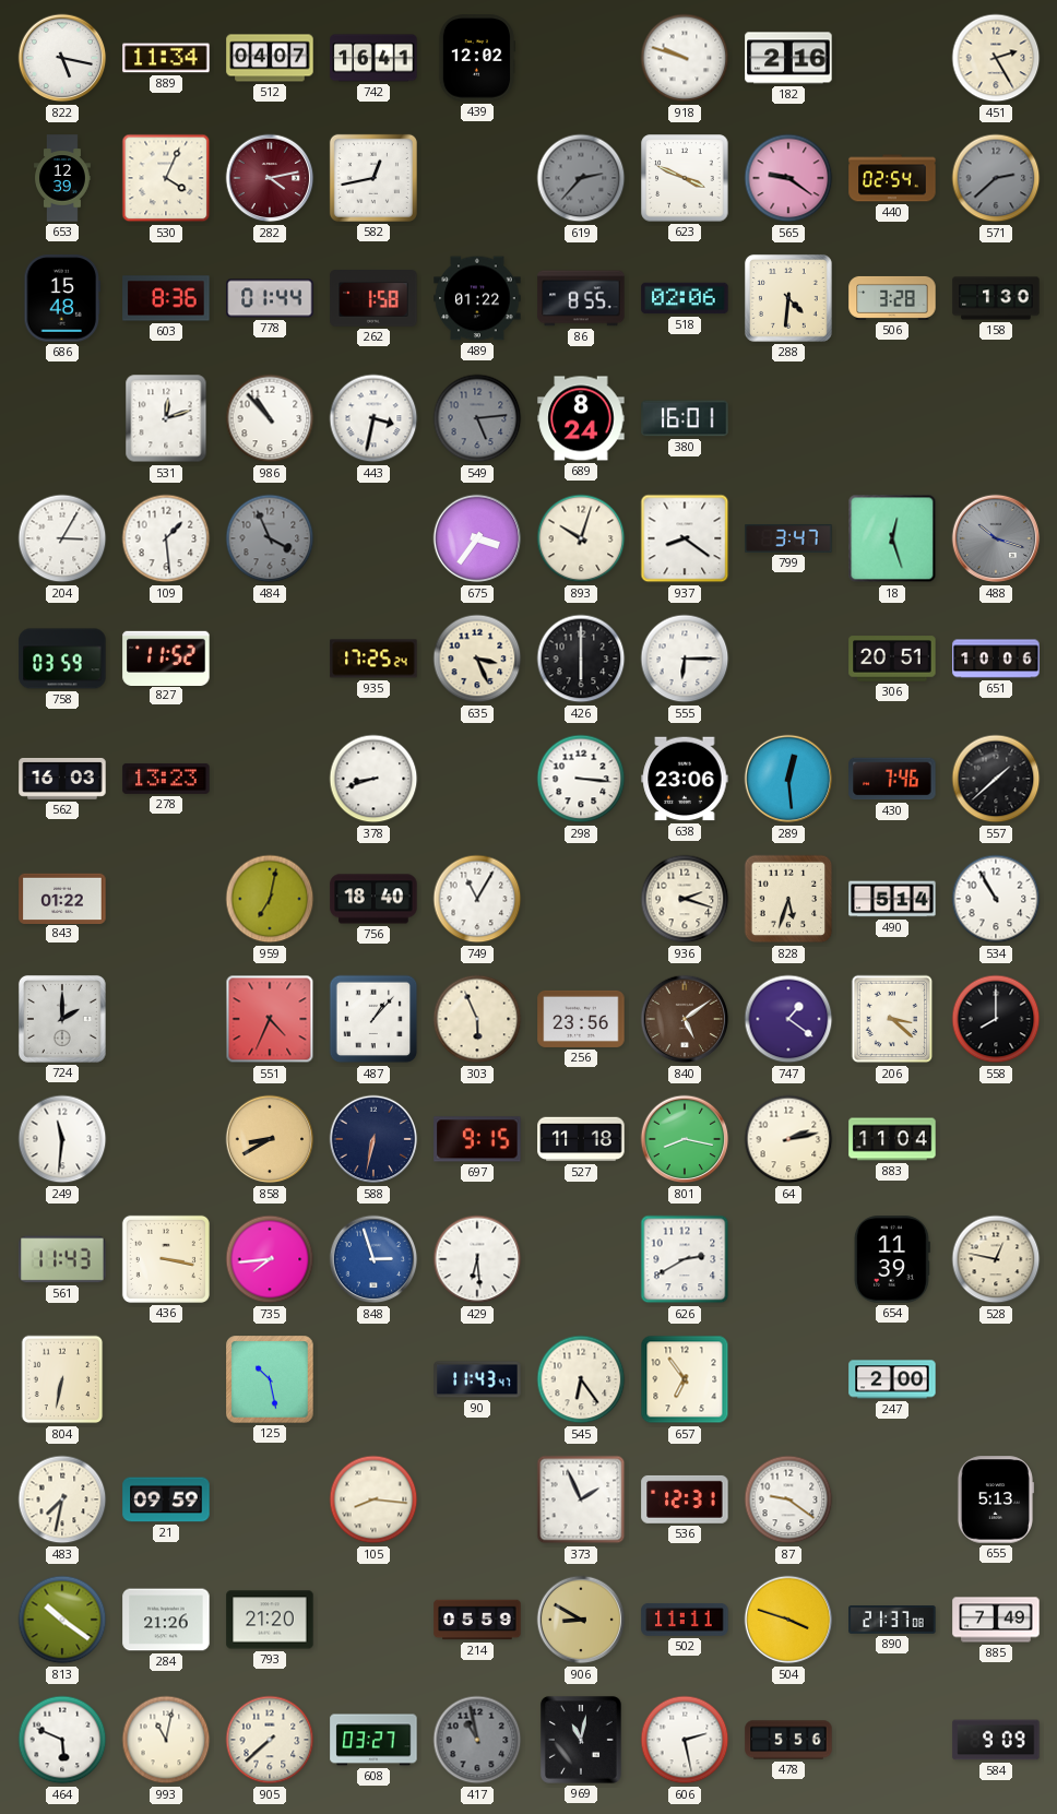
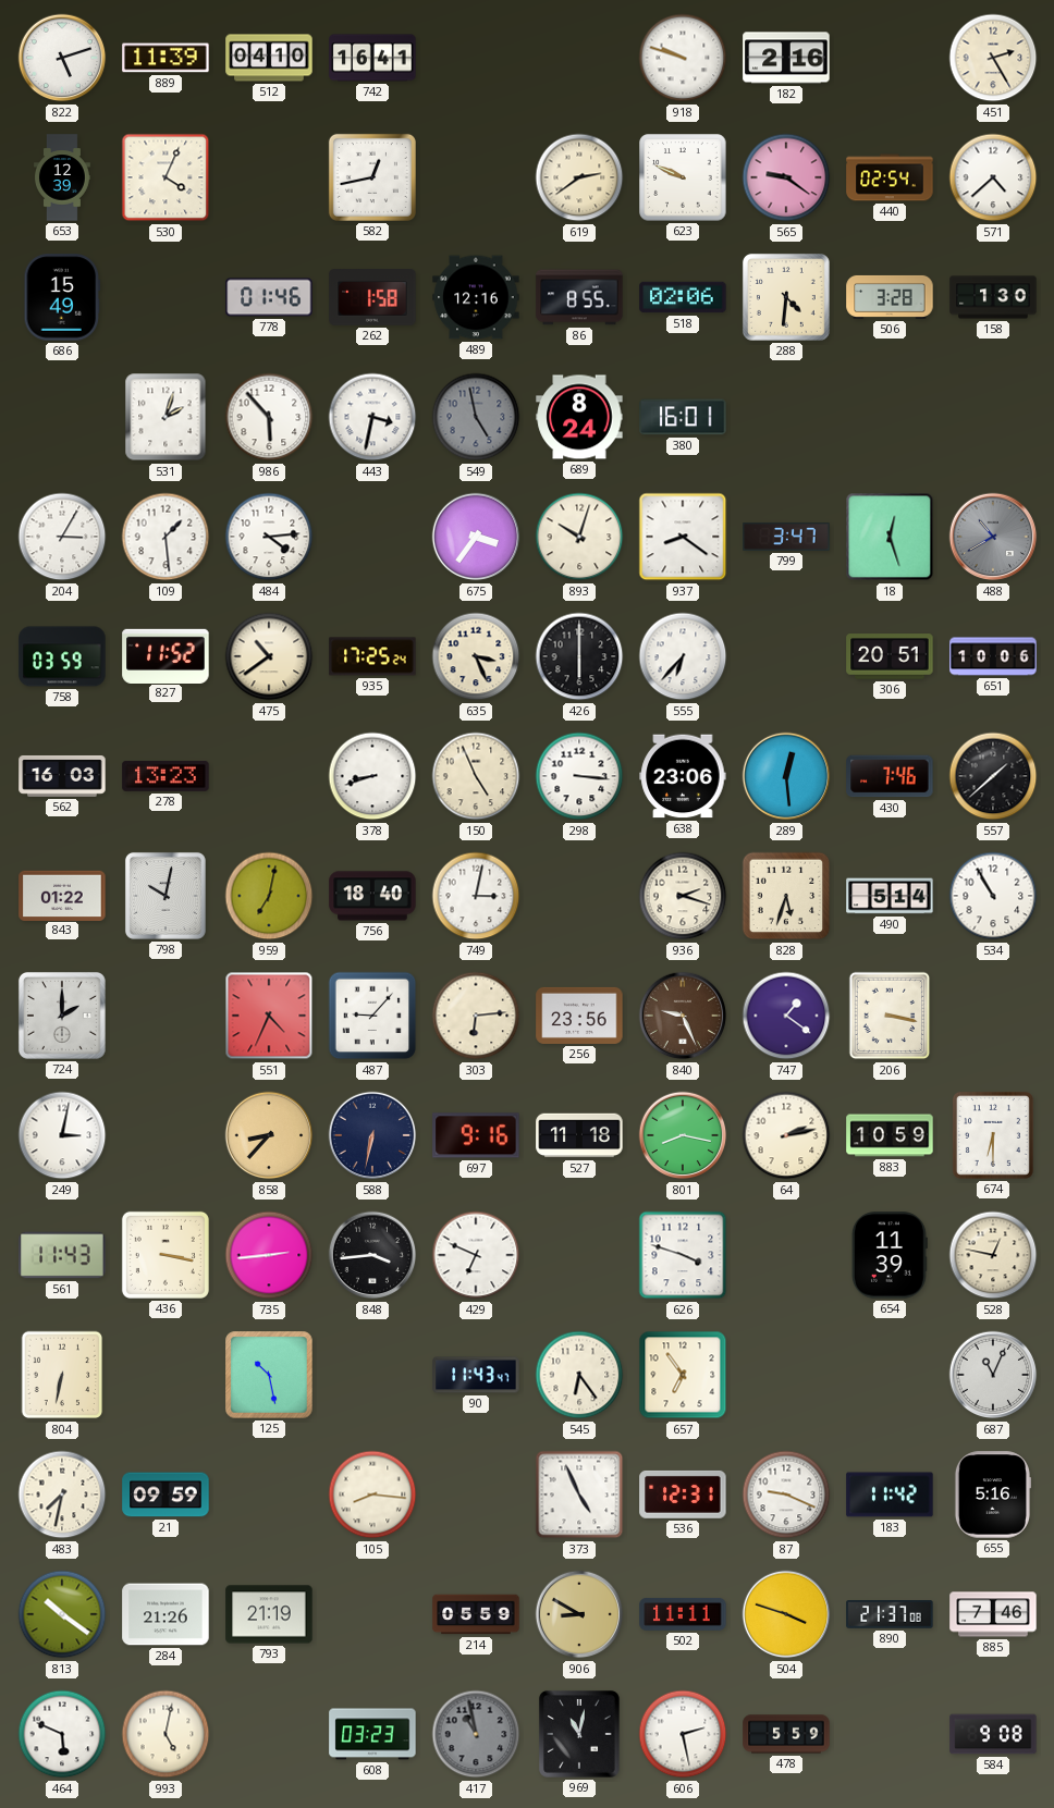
822: 5:17 -> 5:12 (62, 58)
889: 11:34 -> 11:39 (166, 58)
512: 04:07 -> 04:10 (269, 58)
439: 12:02 -> none (477, 58)
282: 4:13 -> none (270, 178)
619: 2:37 -> 2:39 (579, 177)
619 dial: grey -> cream (579, 177)
623: 3:49 -> 9:49 (683, 177)
571: 2:38 -> 4:38 (993, 177)
571 dial: grey -> white (993, 177)
686: 15:48 -> 15:49 (62, 297)
603: 8:36 -> none (166, 298)
778: 01:44 -> 01:46 (269, 297)
489: 01:22 -> 12:16 (476, 297)
531: 12:12 -> 2:03 (166, 417)
986: 10:53 -> 5:53 (269, 417)
549: 5:14 -> 4:58 (476, 417)
484: 3:56 -> 4:14 (269, 537)
484 dial: grey -> white (269, 537)
488: 10:18 -> 10:40 (993, 537)
475: none -> 10:39 (269, 656)
555: 6:15 -> 6:37 (683, 656)
150: none -> 4:56 (476, 776)
798: none -> 10:02 (166, 896)
749: 11:05 -> 3:02 (476, 896)
487: 1:07 -> 9:07 (372, 1016)
303: 5:56 -> 6:14 (476, 1016)
840: 5:09 -> 9:26 (683, 1016)
206: 3:22 -> 3:17 (890, 1016)
558: 8:00 -> none (996, 1019)
249: 11:31 -> 3:02 (62, 1135)
858: 8:40 -> 8:37 (269, 1135)
697: 9:15 -> 9:16 (476, 1135)
883: 11:04 -> 10:59 (890, 1135)
674: none -> 6:30 (993, 1135)
735: 7:44 -> 2:44 (269, 1255)
848: 2:57 -> 3:44 (372, 1255)
848 dial: blue -> black (372, 1255)
429: 6:29 -> 6:49 (476, 1255)
626: 2:40 -> 3:48 (683, 1255)
247: 2:00 -> none (892, 1379)
687: none -> 11:04 (993, 1375)
373: 1:56 -> 4:56 (579, 1495)
87: 9:21 -> 9:19 (786, 1495)
183: none -> 11:42 (890, 1495)
655: 5:13 -> 5:16 (992, 1495)
793: 21:20 -> 21:19 (269, 1614)
885: 7:49 -> 7:46 (993, 1614)
993: 11:02 -> 5:02 (166, 1734)
905: 7:38 -> none (270, 1740)
608: 03:27 -> 03:23 (372, 1734)
478: 5:56 -> 5:59 (786, 1734)
584: 9:09 -> 9:08 (993, 1734)
